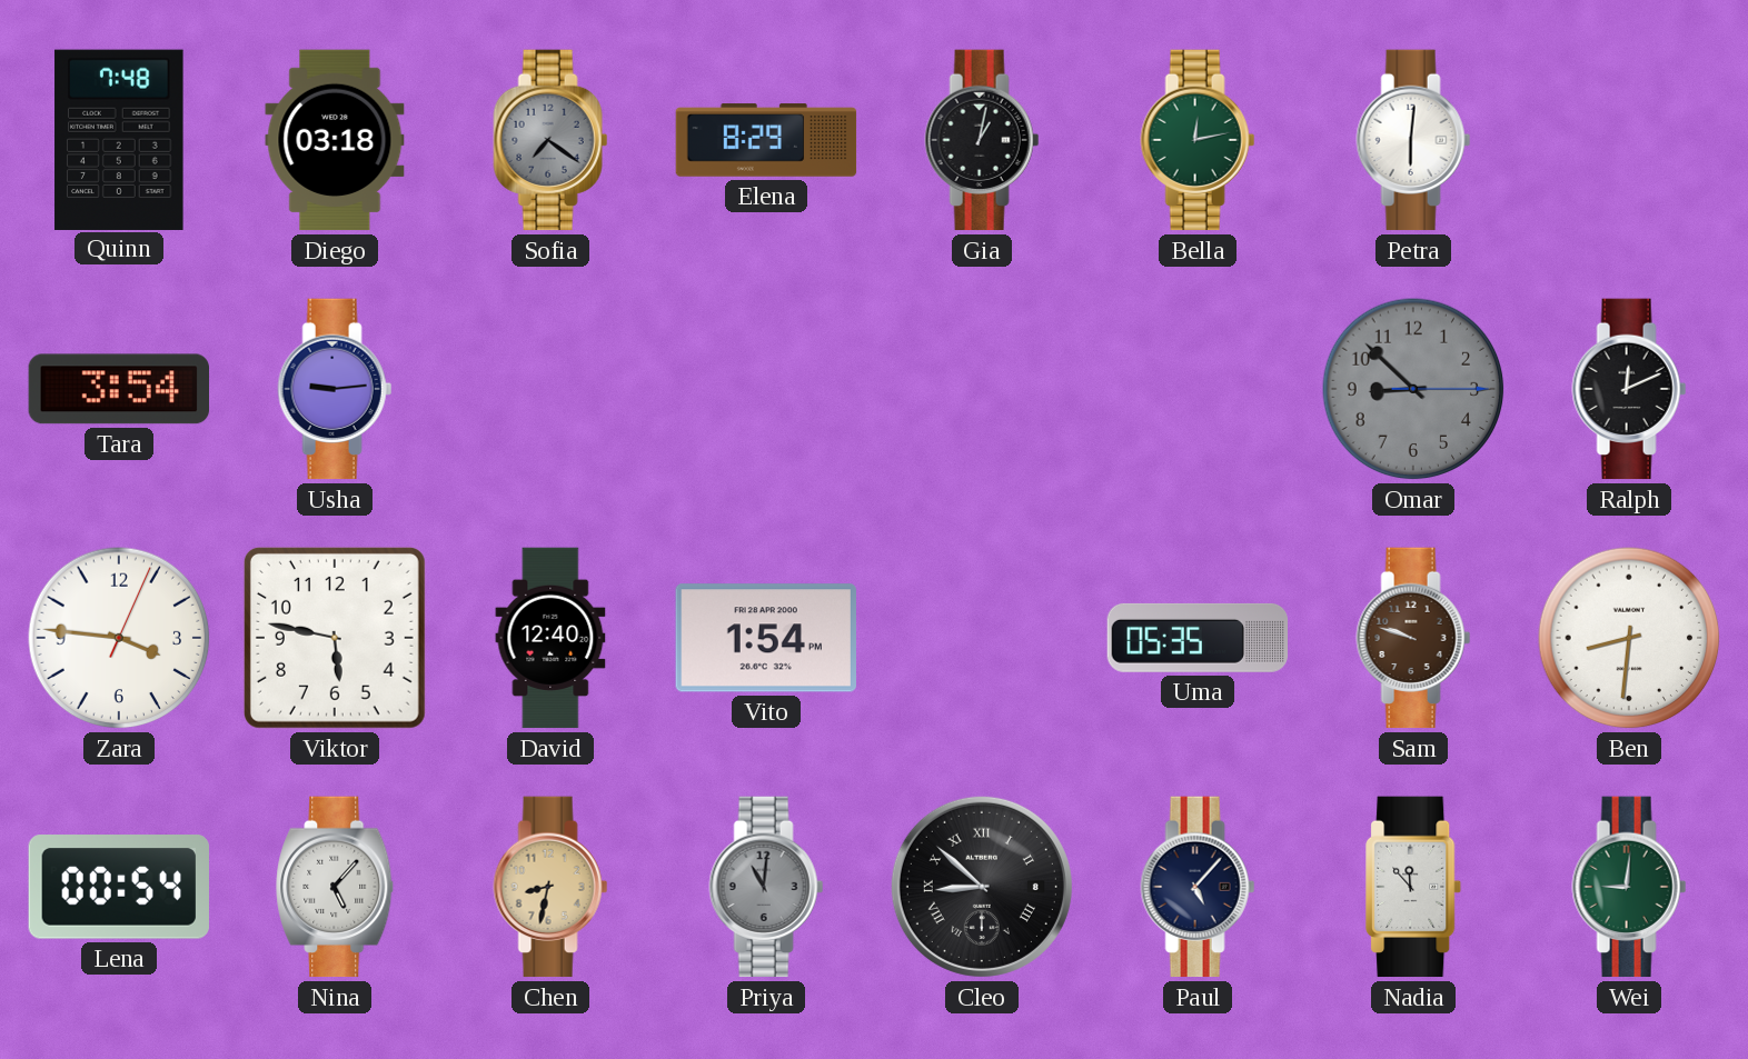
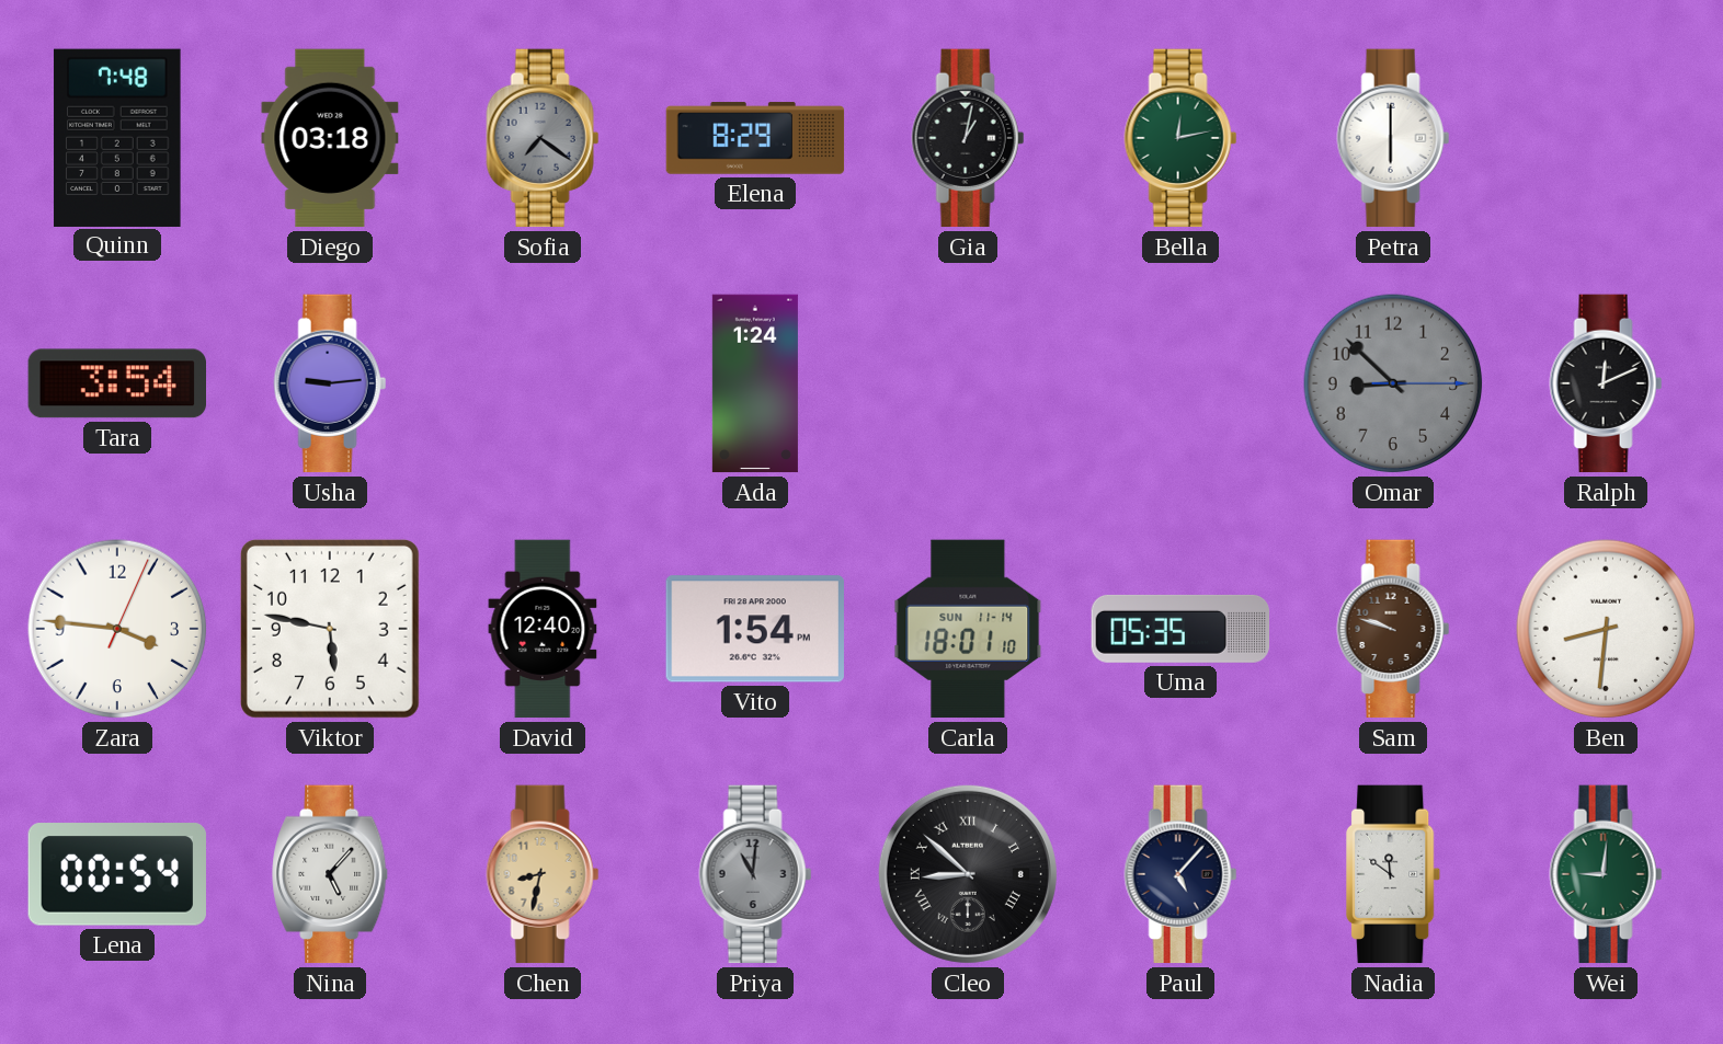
Petra: 6:01 -> 6:00 (1393, 138)
Ada: none -> 1:24 (755, 383)
Carla: none -> 18:01 (968, 629)
Nadia: 11:53 -> 11:51 (1394, 874)
